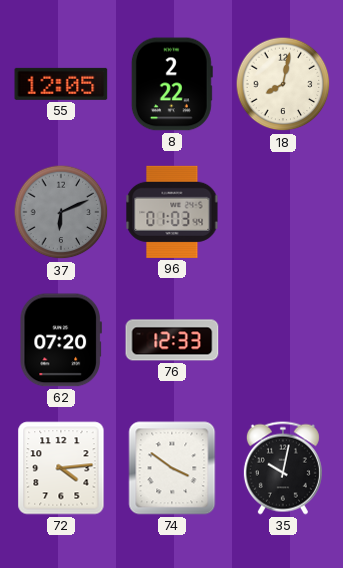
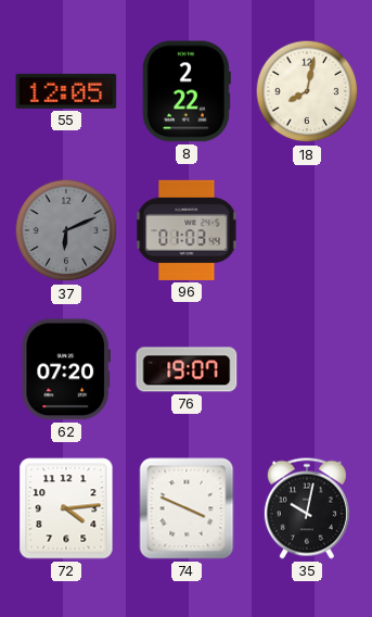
76: 12:33 -> 19:07 (187, 369)
74: 3:51 -> 3:49 (187, 508)
